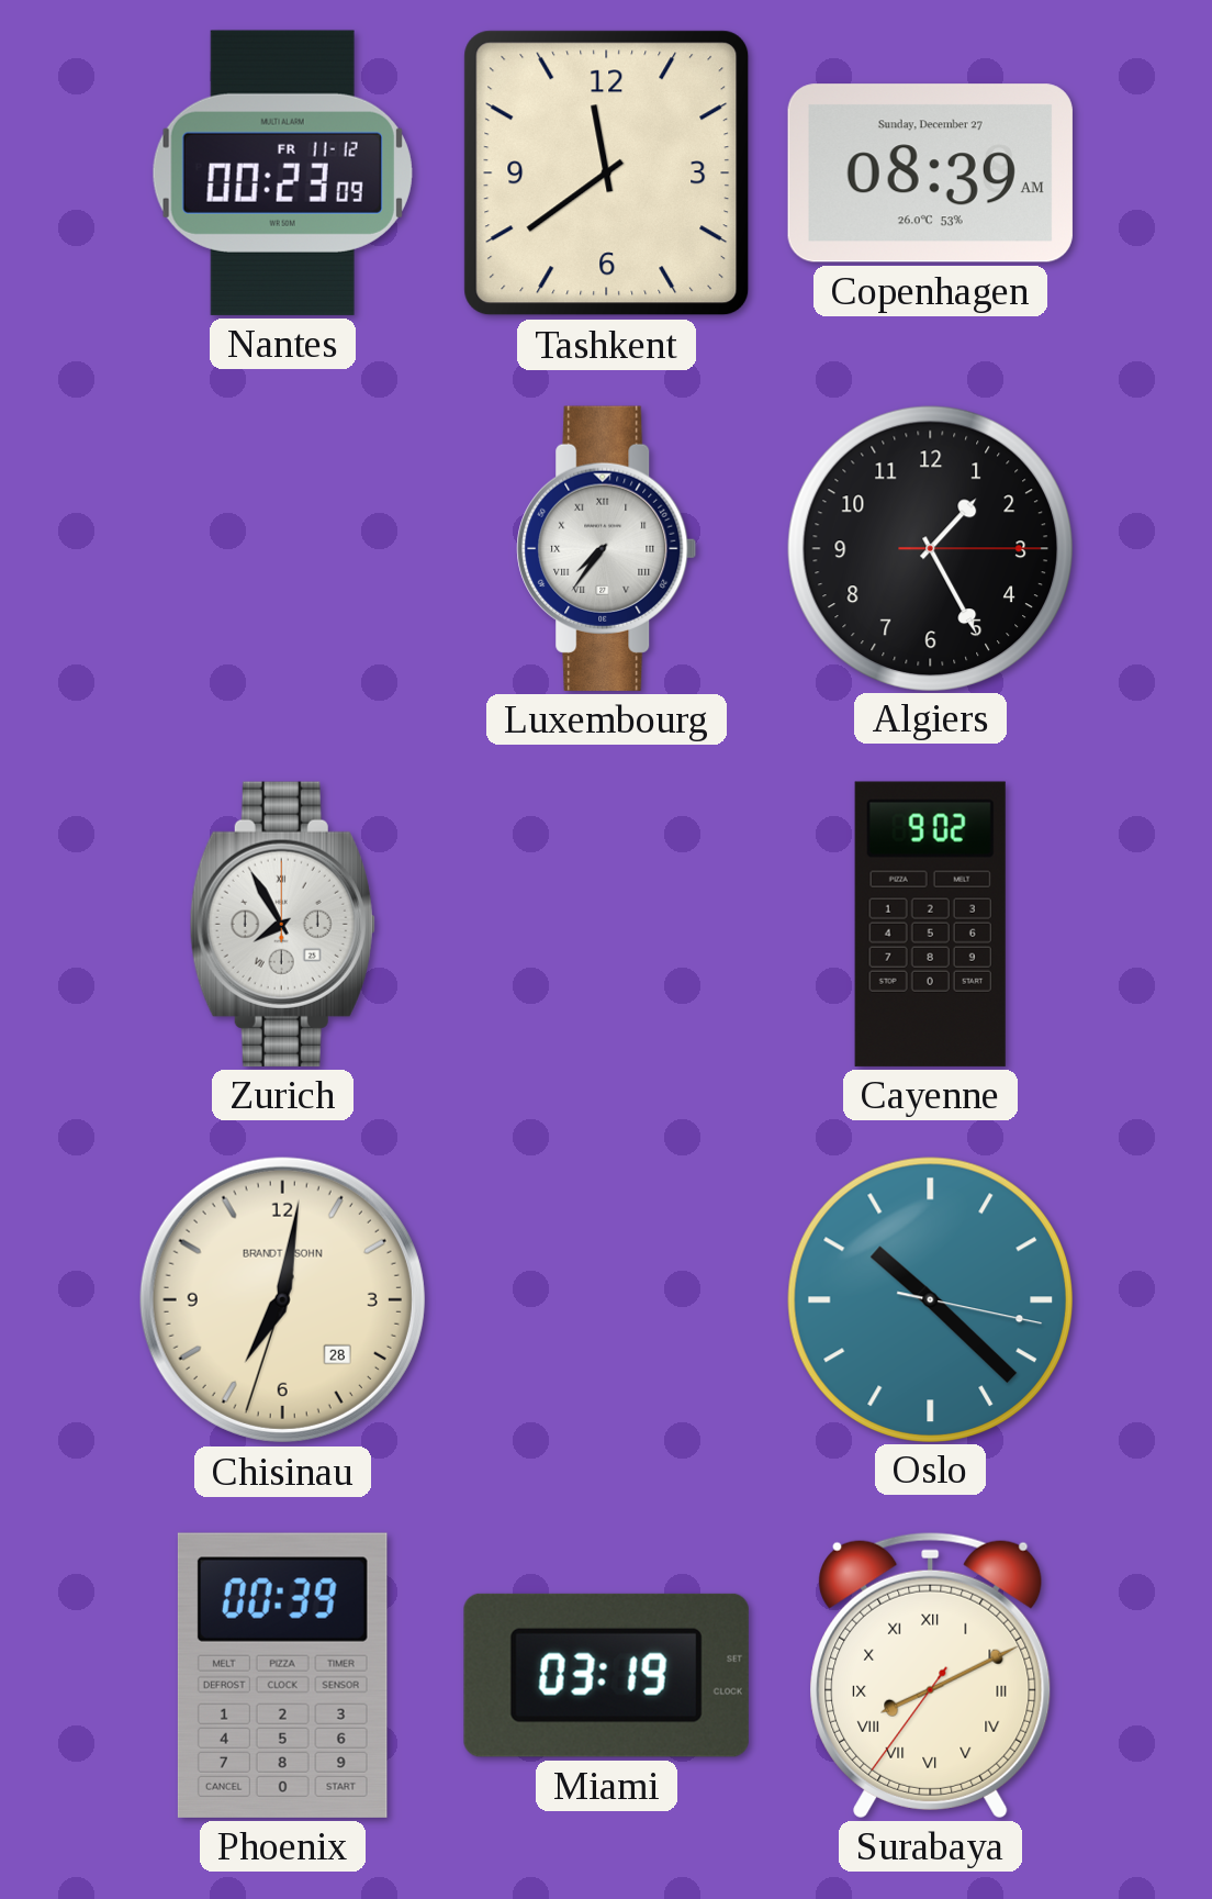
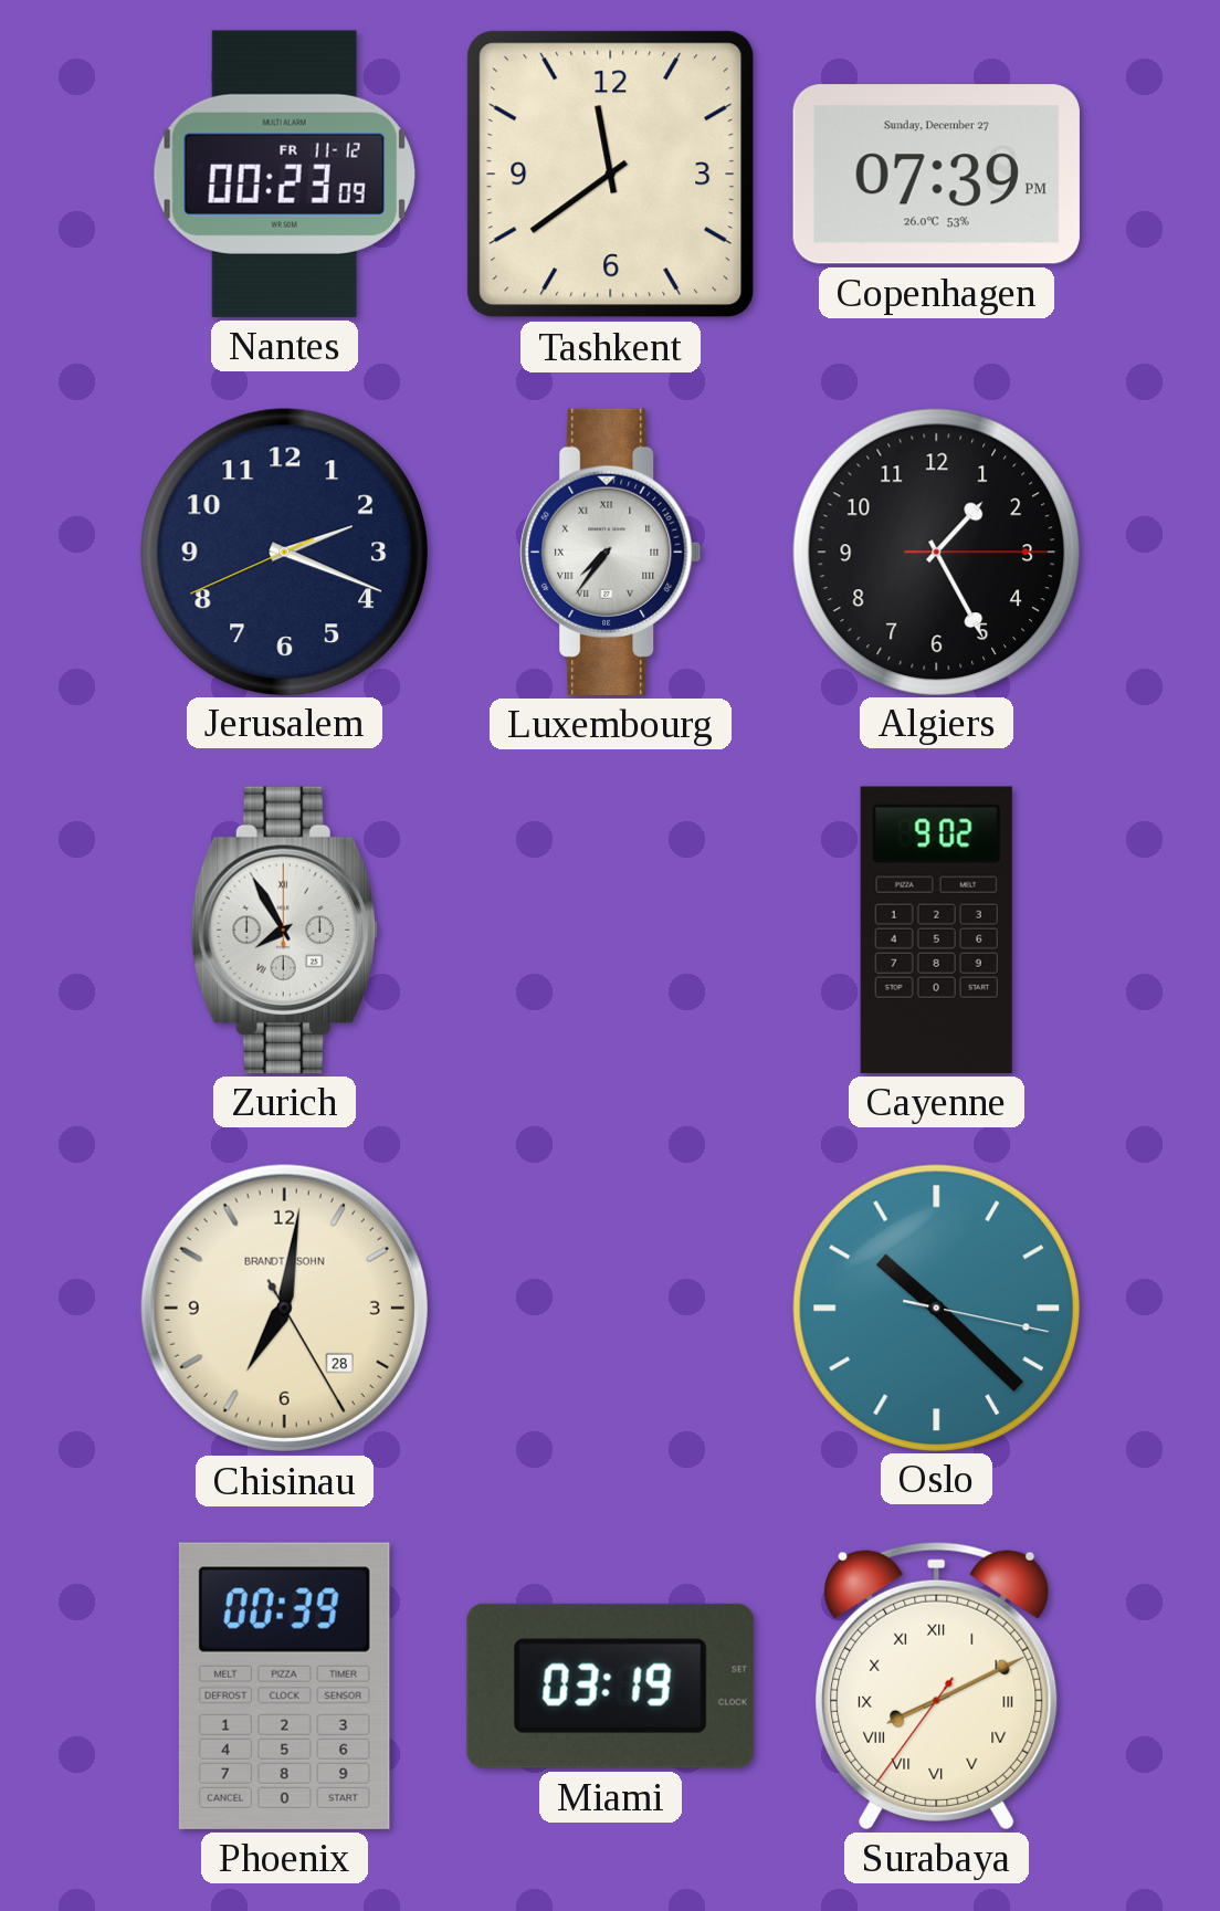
Copenhagen: 08:39 -> 07:39 (936, 175)
Jerusalem: none -> 2:18 (284, 552)
Chisinau: 7:01:33 -> 7:01:25 (284, 1308)
